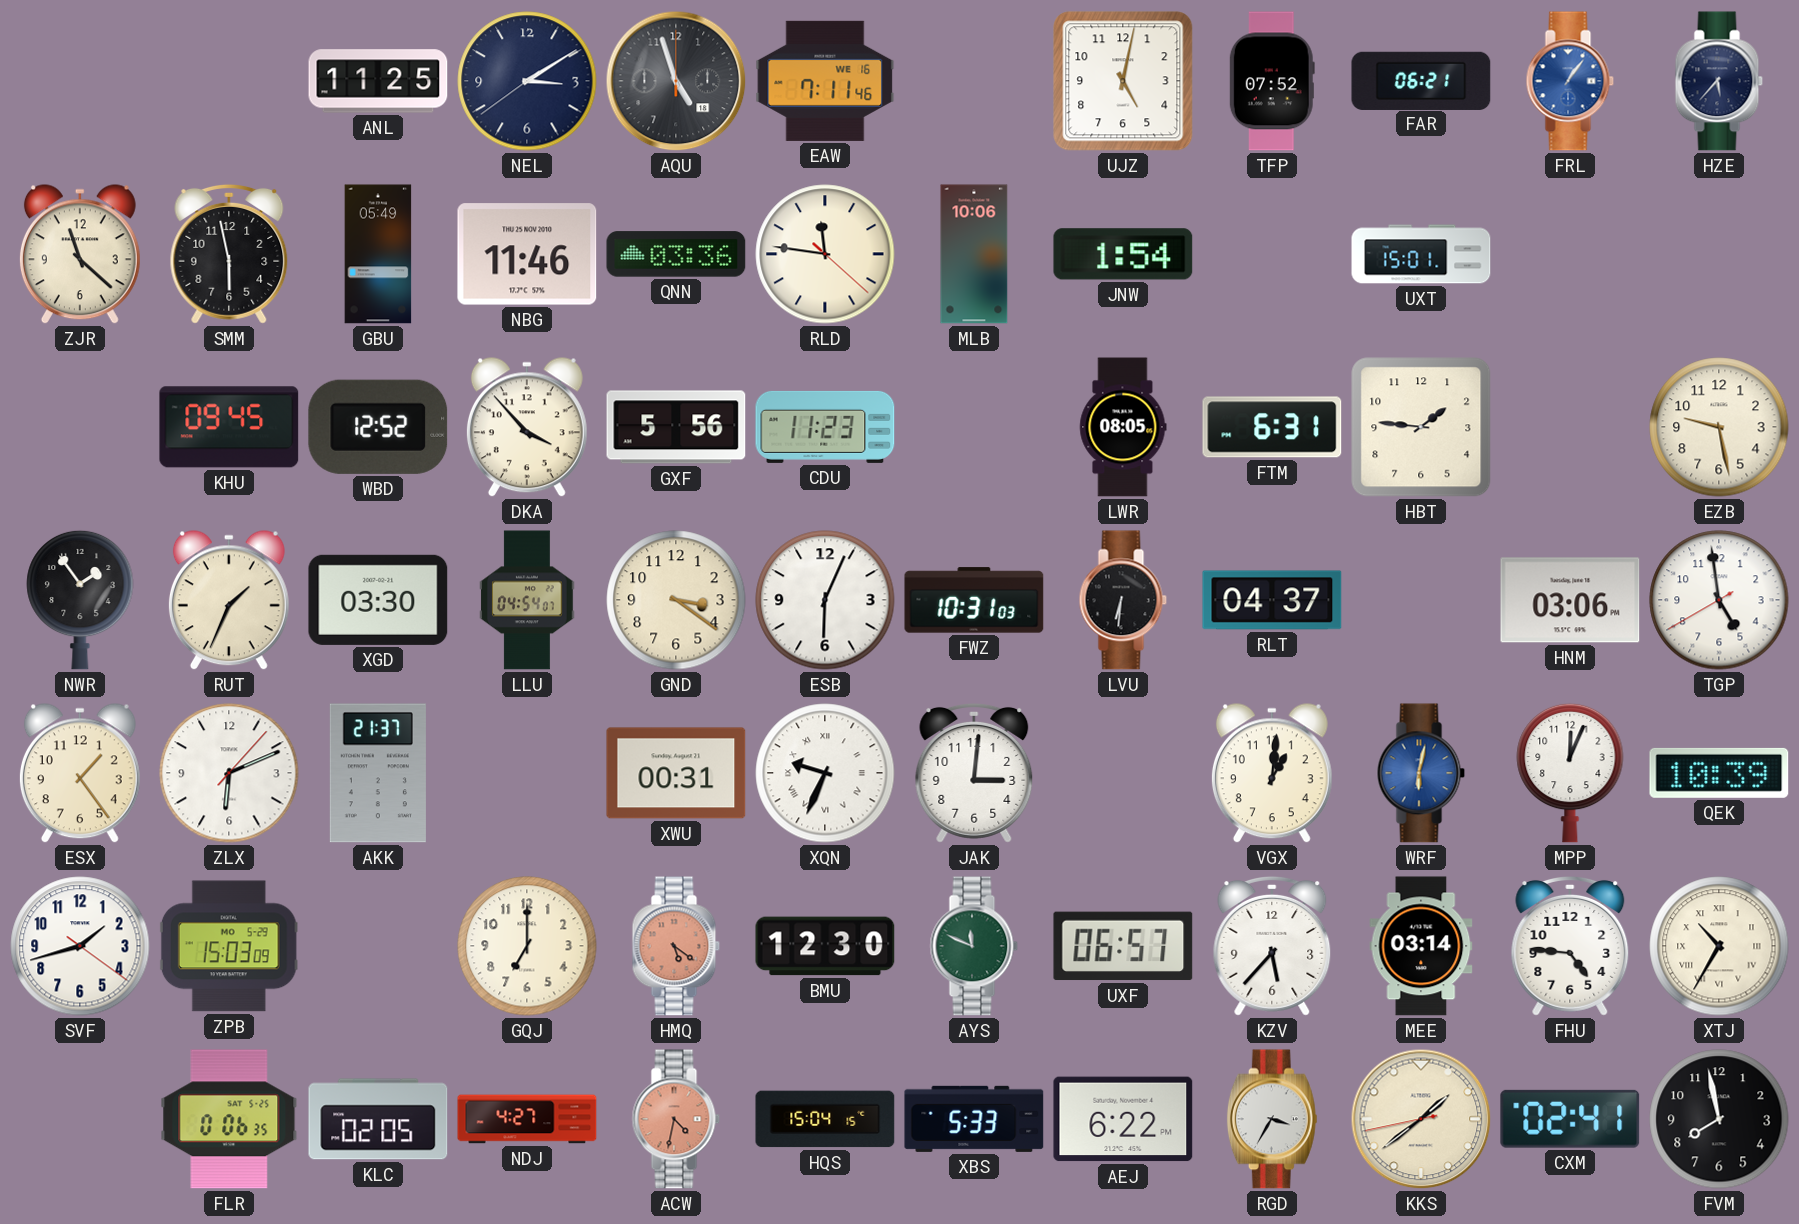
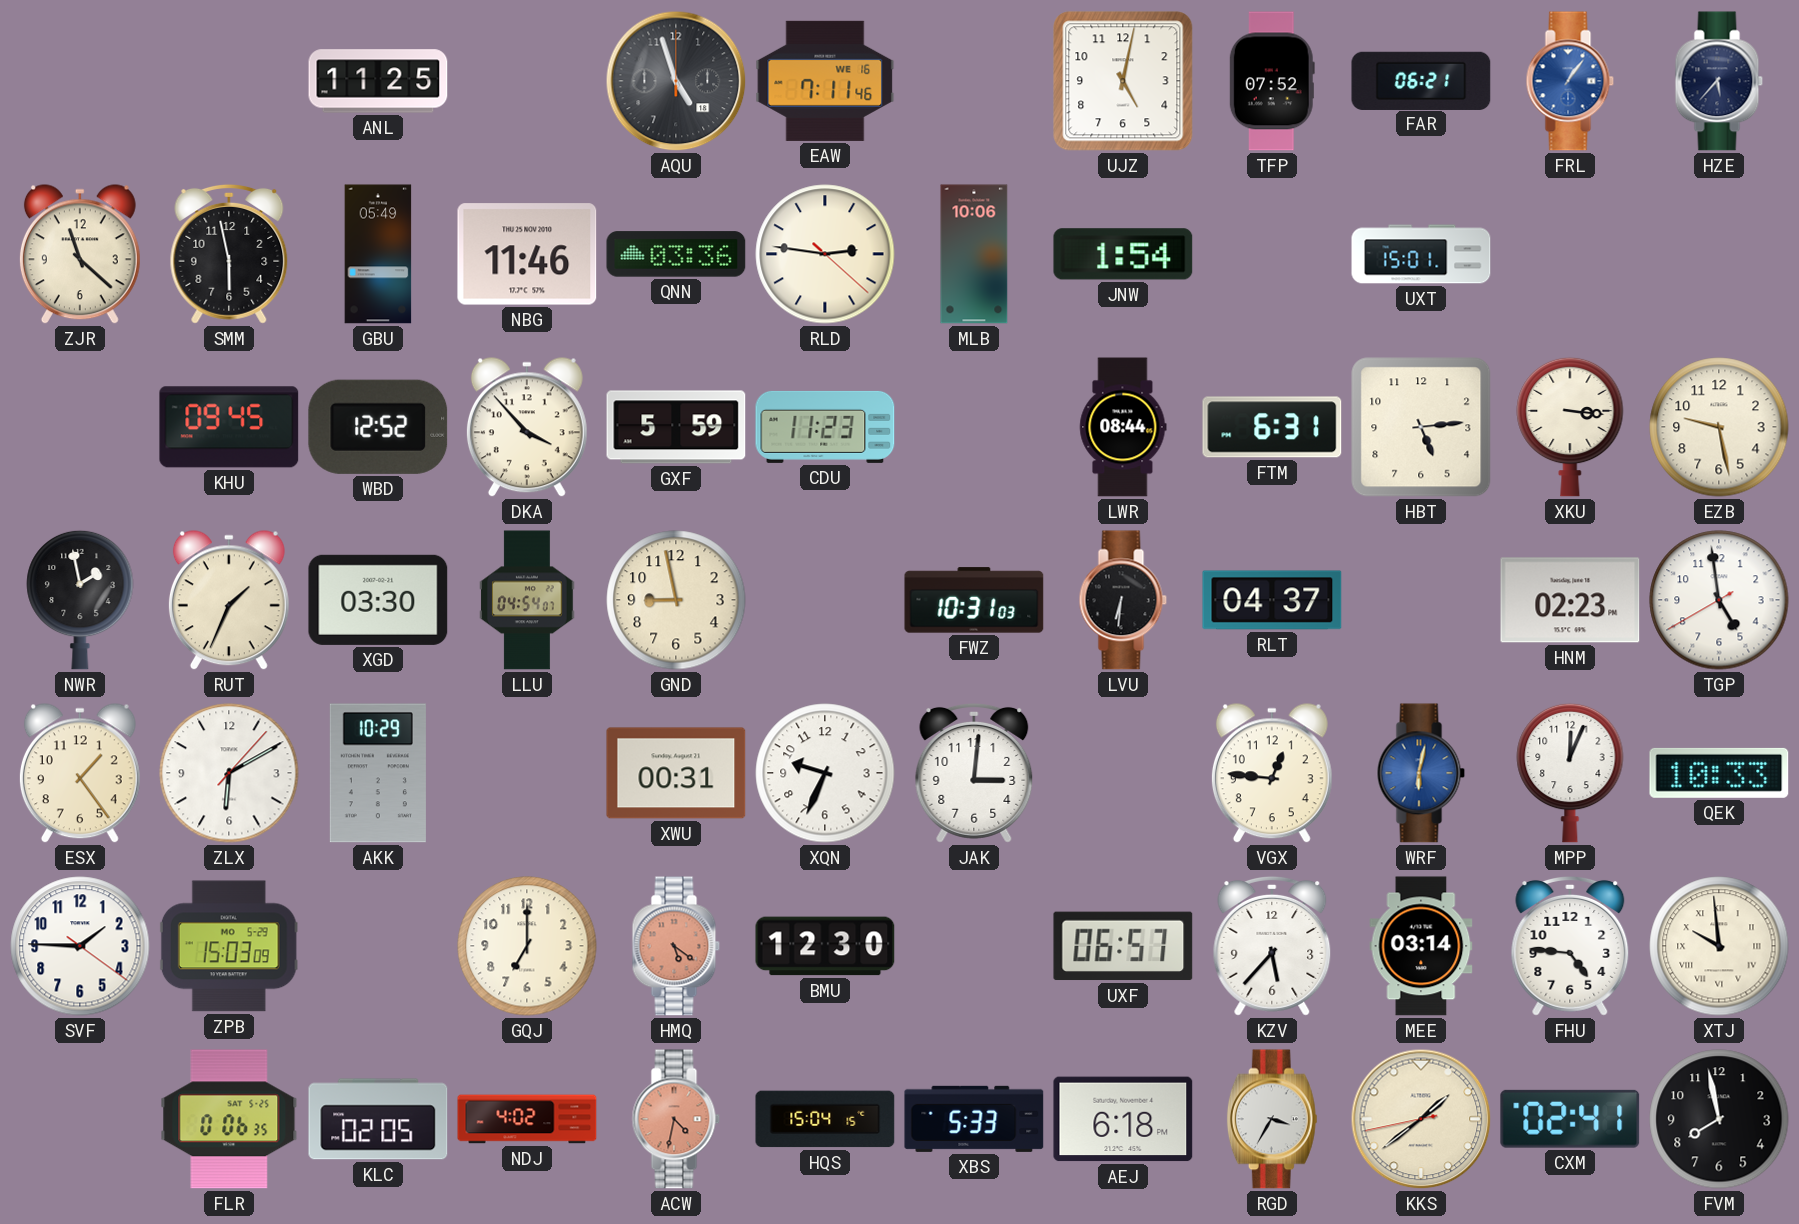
NEL: 3:09 -> none (527, 81)
RLD: 11:46 -> 2:46 (825, 254)
GXF: 5:56 -> 5:59 (676, 427)
LWR: 08:05 -> 08:44 (1123, 427)
HBT: 1:46 -> 5:14 (1421, 427)
XKU: none -> 3:16 (1570, 427)
NWR: 1:54 -> 1:58 (80, 600)
GND: 3:21 -> 8:58 (676, 600)
ESB: 6:04 -> none (825, 600)
HNM: 03:06 -> 02:23 (1570, 600)
ZLX: 6:11 -> 6:10 (229, 773)
AKK: 21:37 -> 10:29 (378, 773)
XQN numerals: Roman -> Arabic (825, 773)
VGX: 1:01 -> 12:46 (1272, 774)
QEK: 10:39 -> 10:33 (1719, 773)
SVF: 1:42 -> 1:45 (80, 946)
AYS: 11:49 -> none (974, 946)
XTJ: 10:35 -> 9:59 (1719, 946)
NDJ: 4:27 -> 4:02 (527, 1119)
AEJ: 6:22 -> 6:18 (1123, 1119)
